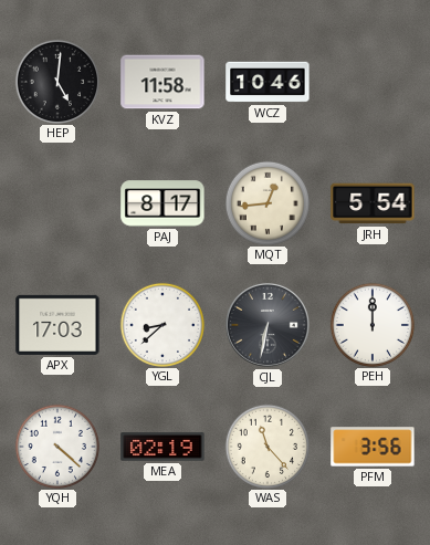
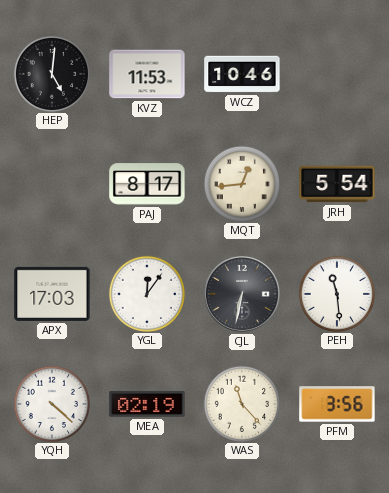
KVZ: 11:58 -> 11:53 (147, 74)
YGL: 8:38 -> 12:06 (146, 293)
PEH: 12:00 -> 11:29 (336, 293)
